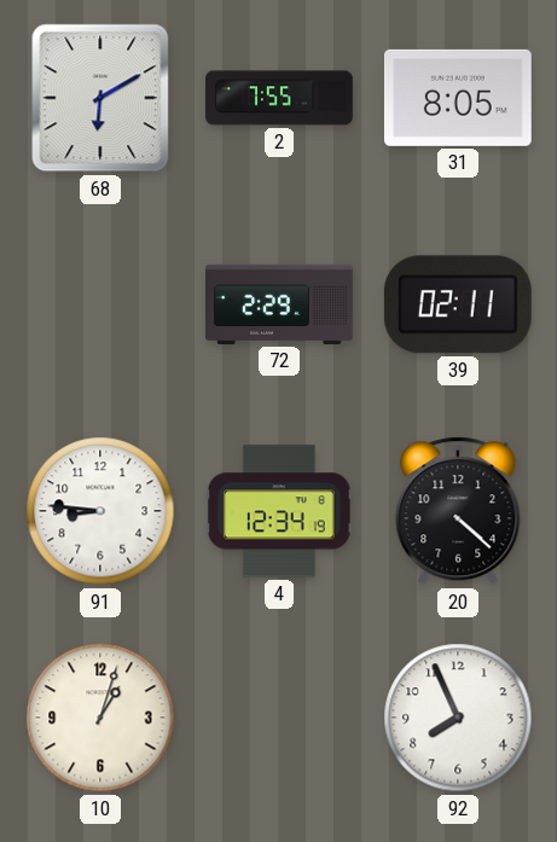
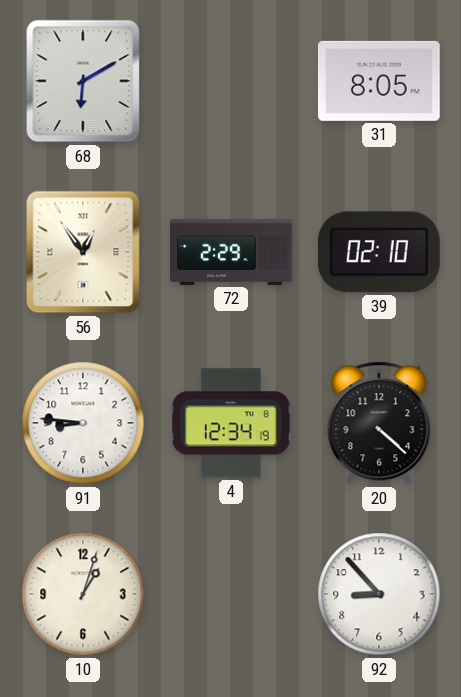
2: 7:55 -> none (279, 98)
56: none -> 12:54 (83, 252)
39: 02:11 -> 02:10 (379, 252)
92: 7:56 -> 8:53 (379, 594)
